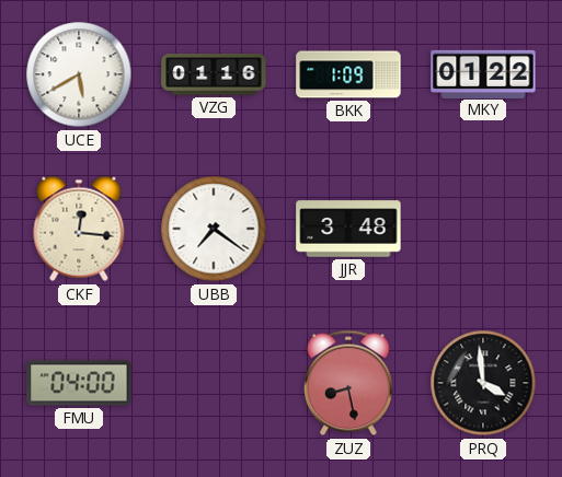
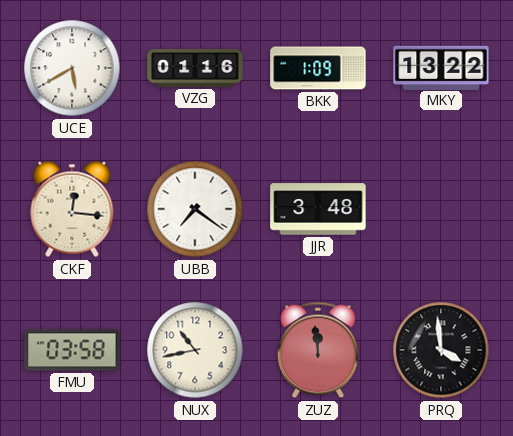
MKY: 01:22 -> 13:22 (441, 67)
FMU: 04:00 -> 03:58 (72, 350)
NUX: none -> 10:43 (195, 350)
ZUZ: 8:28 -> 11:59 (319, 350)
